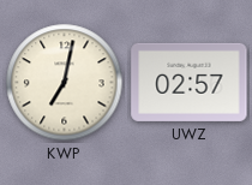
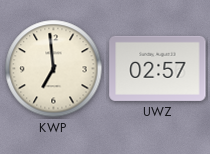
KWP: 7:02 -> 6:59 (54, 69)
